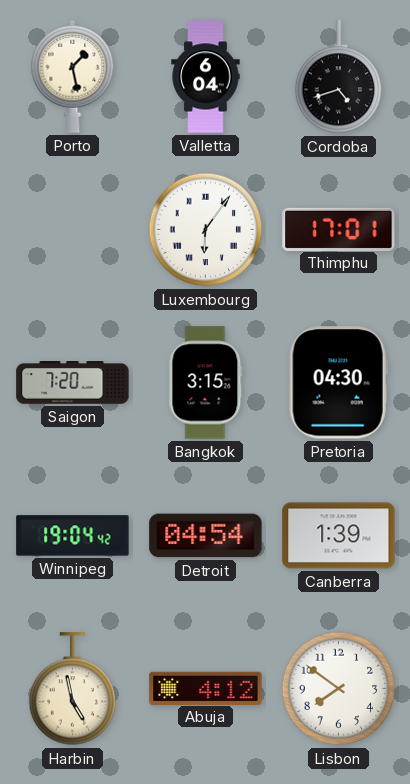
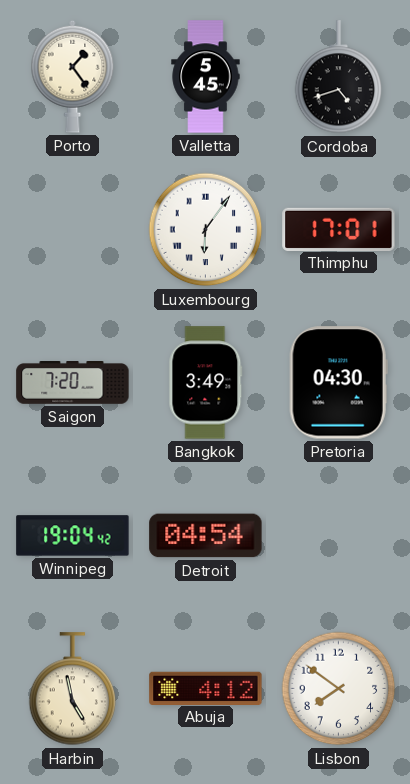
Porto: 1:28 -> 1:24 (73, 76)
Valletta: 6:04 -> 5:45 (206, 77)
Bangkok: 3:15 -> 3:49 (206, 383)
Canberra: 1:39 -> none (339, 536)
